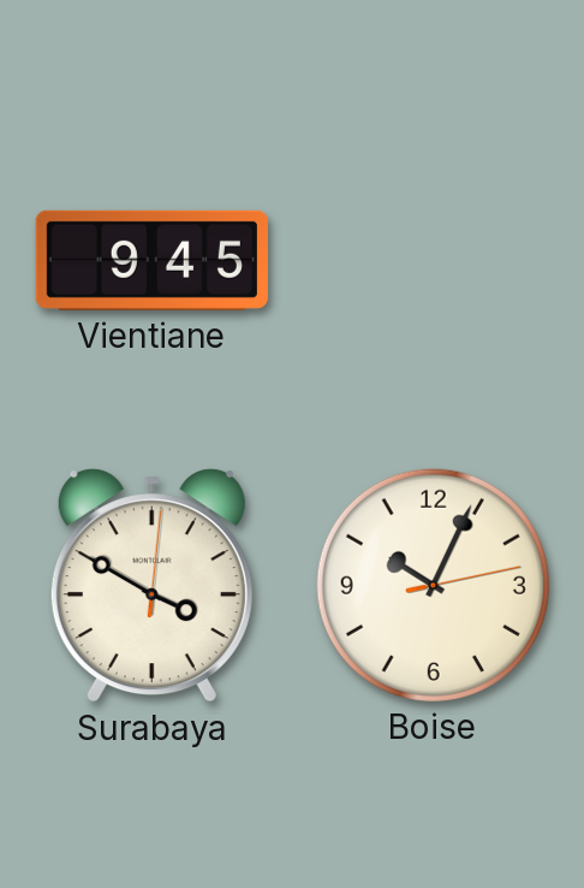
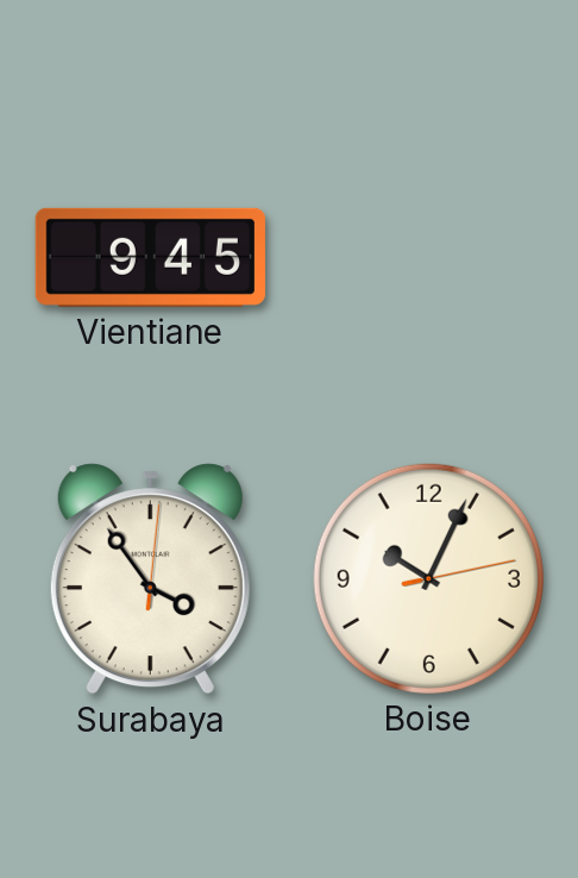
Surabaya: 3:50 -> 3:54 (150, 579)
